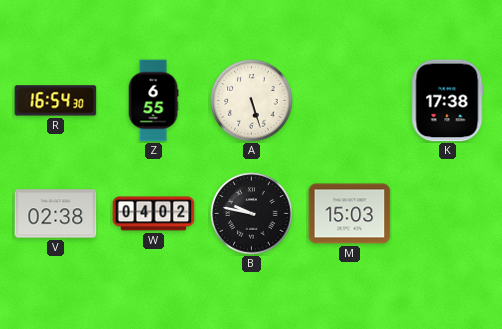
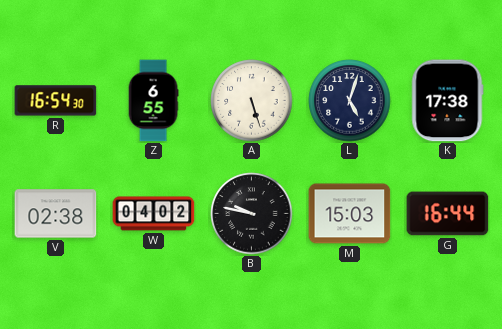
L: none -> 5:03 (350, 101)
G: none -> 16:44 (448, 214)
